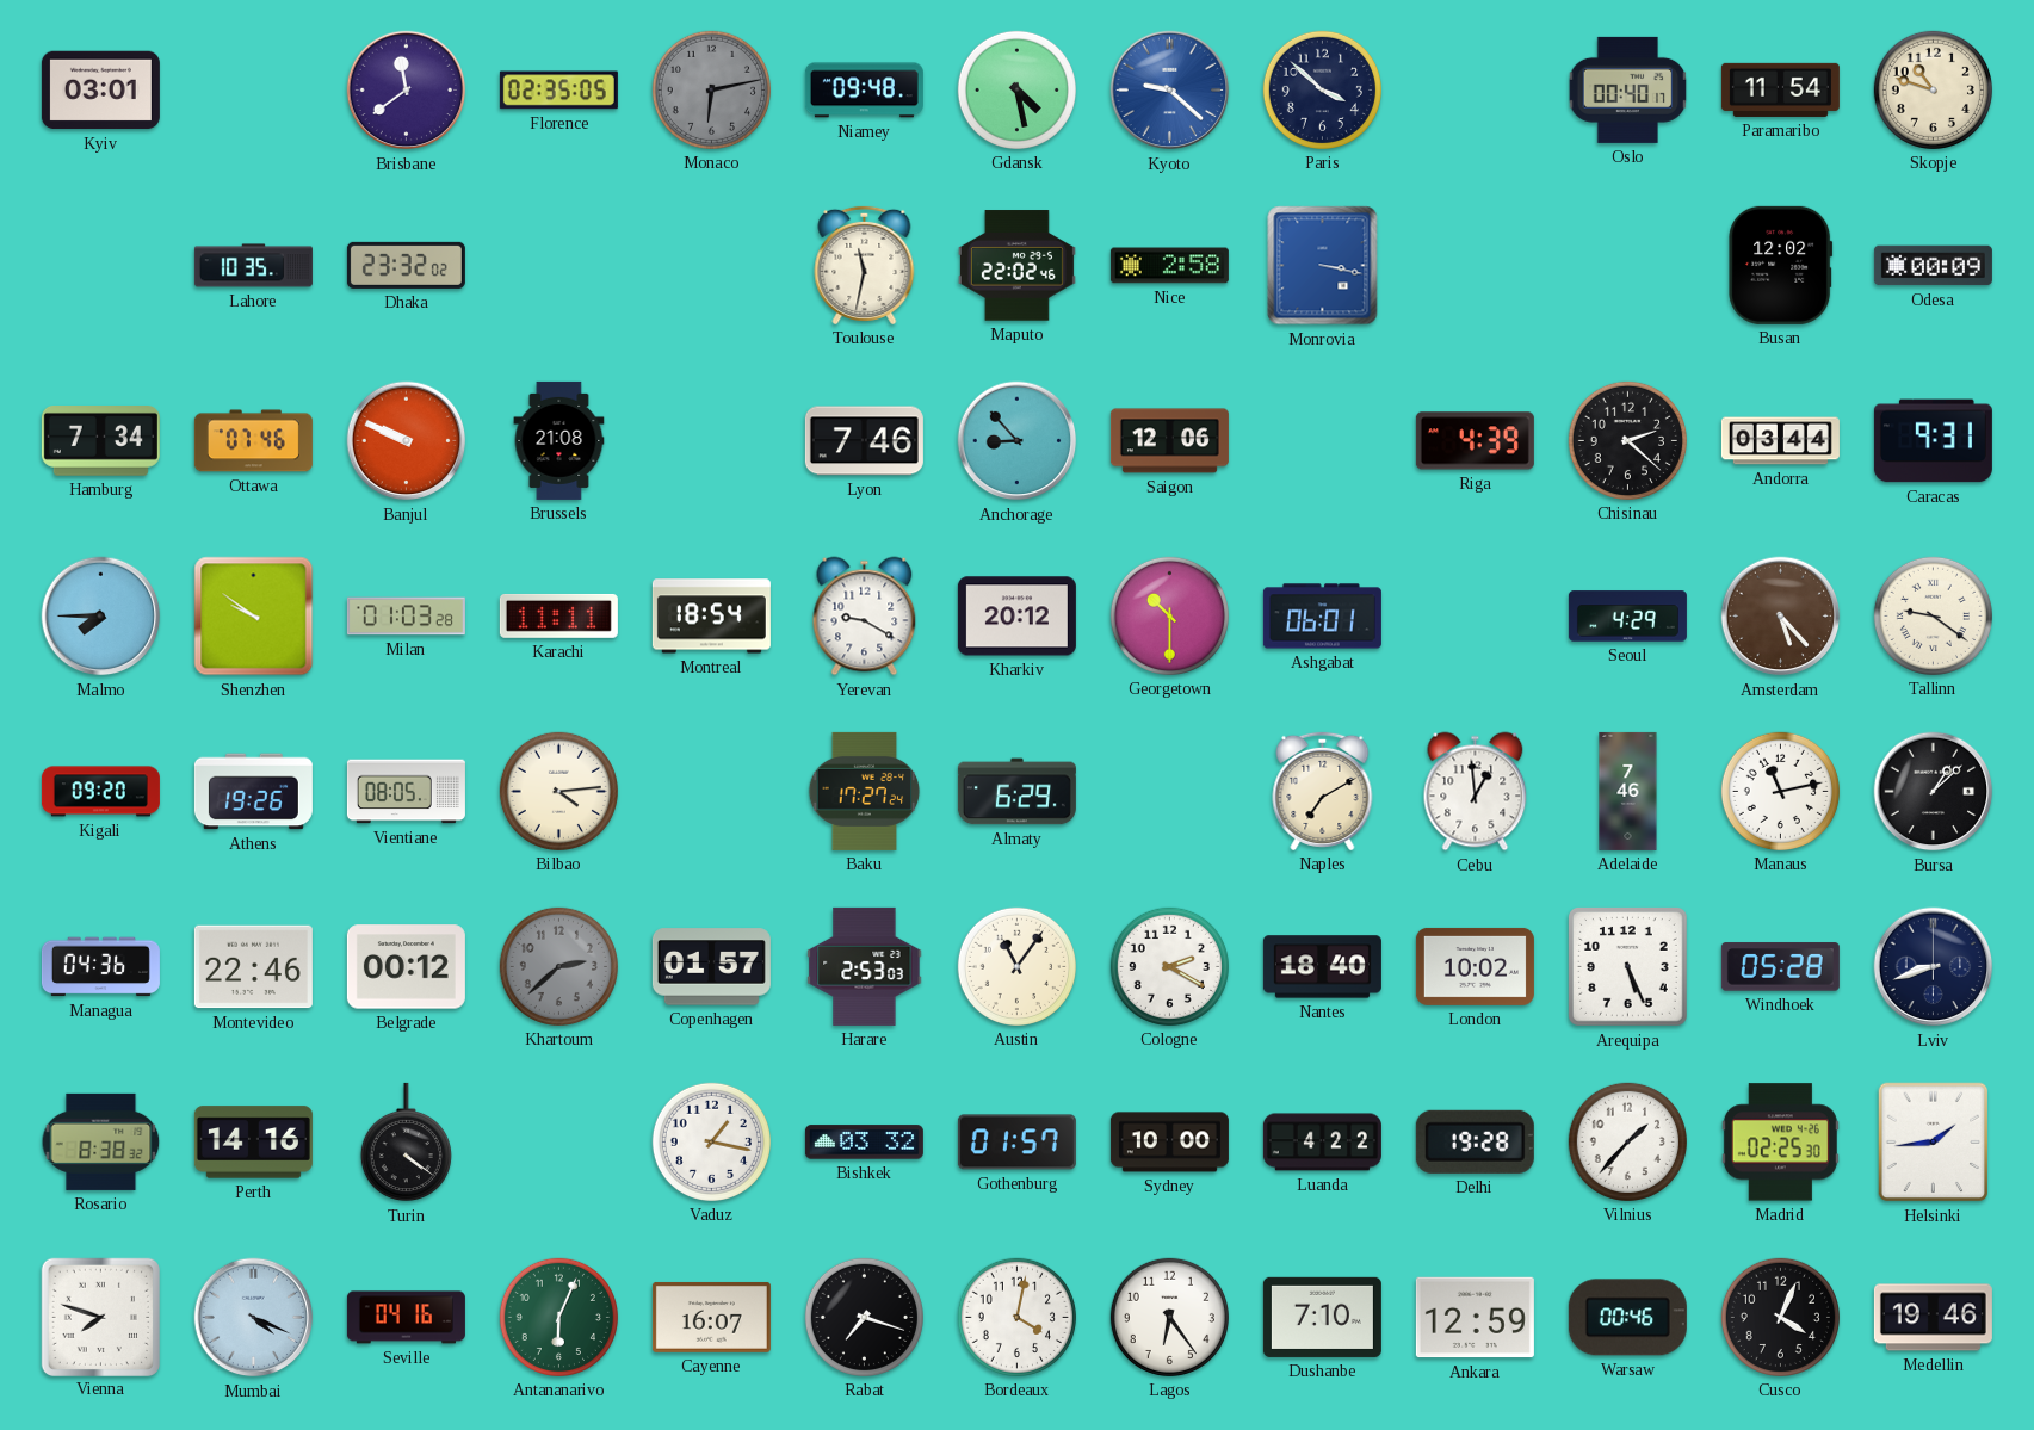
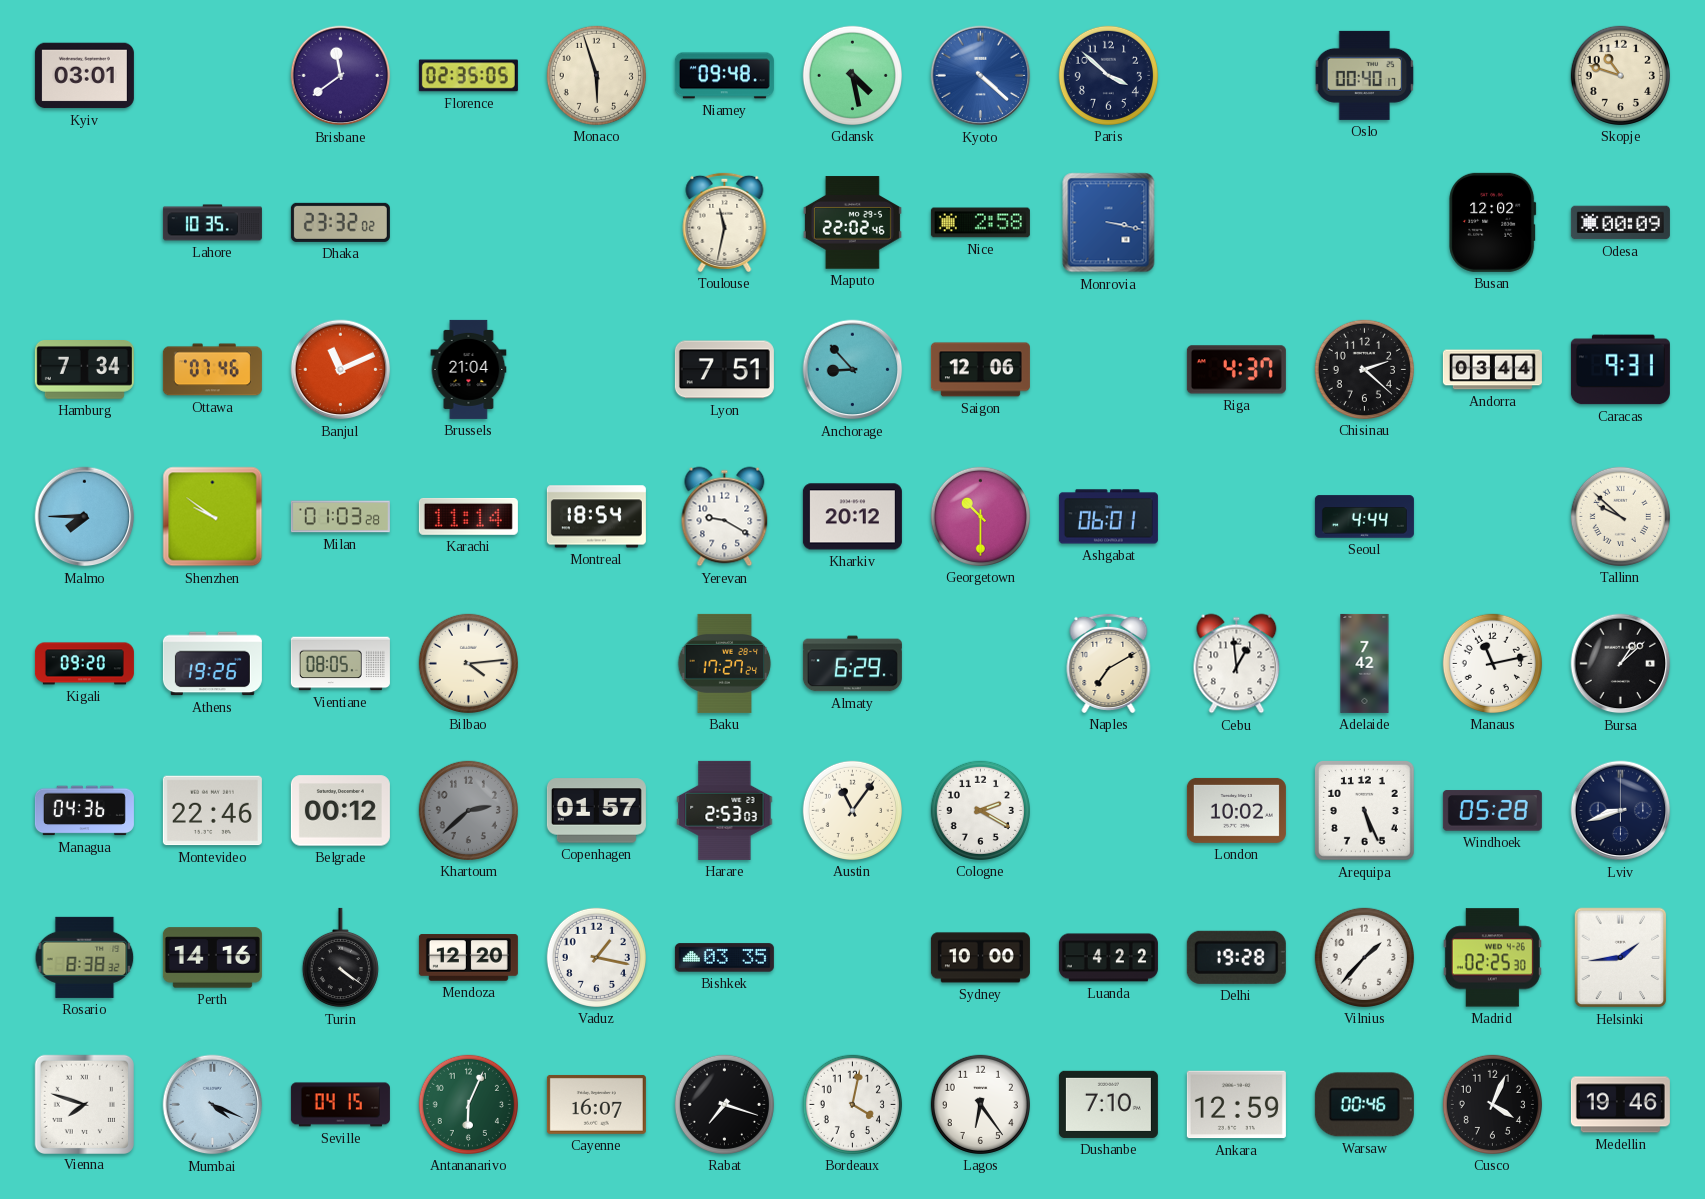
Monaco: 6:13 -> 5:57 (596, 75)
Monaco dial: grey -> cream (596, 75)
Kyoto: 9:22 -> 4:22 (981, 76)
Paramaribo: 11:54 -> none (1780, 89)
Banjul: 9:49 -> 11:11 (341, 370)
Brussels: 21:08 -> 21:04 (469, 369)
Lyon: 7:46 -> 7:51 (724, 370)
Riga: 4:39 -> 4:37 (1236, 370)
Karachi: 11:11 -> 11:14 (468, 516)
Seoul: 4:29 -> 4:44 (1364, 517)
Amsterdam: 5:23 -> none (1781, 617)
Tallinn: 9:21 -> 9:52 (1620, 516)
Adelaide: 7:46 -> 7:42 (1365, 663)
Nantes: 18:40 -> none (1322, 967)
Mendoza: none -> 12:20 (468, 958)
Bishkek: 03:32 -> 03:35 (724, 958)
Gothenburg: 01:57 -> none (1016, 1143)
Seville: 04:16 -> 04:15 (340, 1105)
